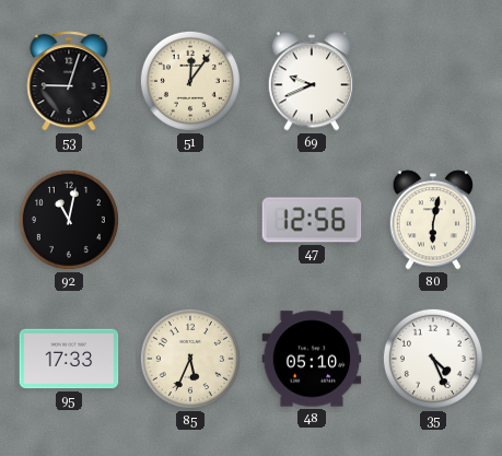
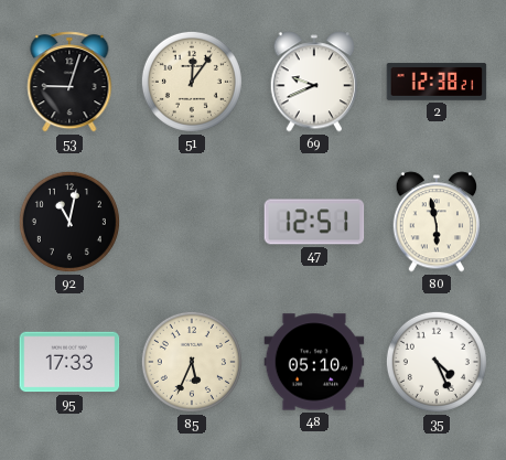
2: none -> 12:38 (437, 82)
47: 12:56 -> 12:51 (314, 222)
80: 6:02 -> 5:58 (437, 222)
